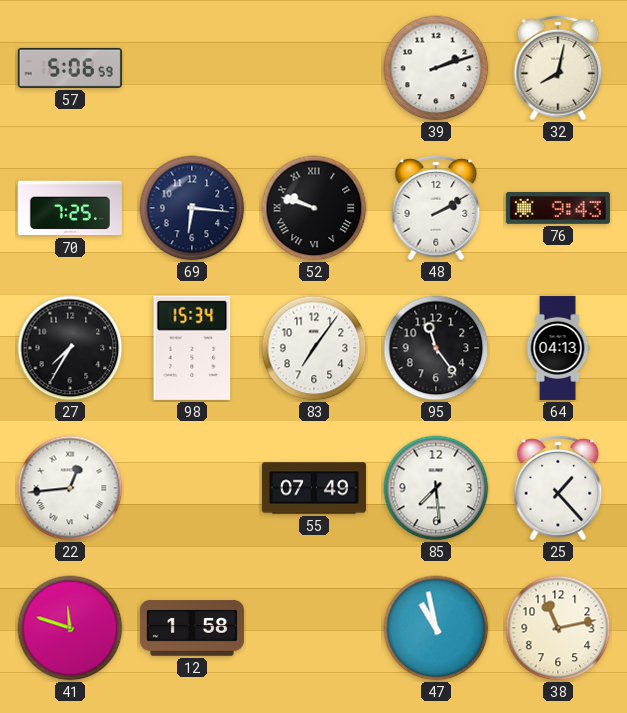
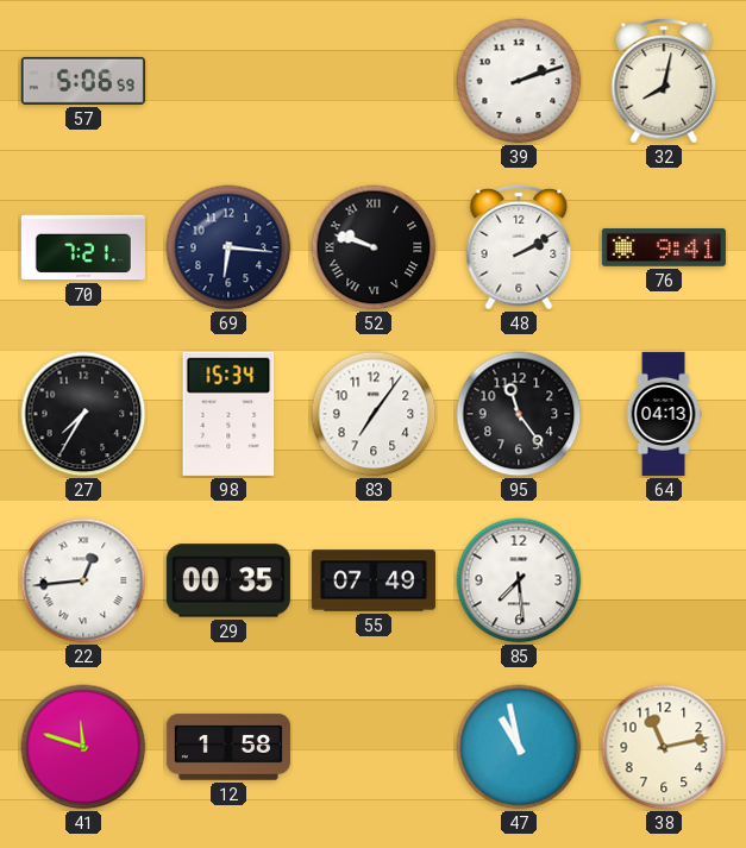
70: 7:25 -> 7:21 (83, 247)
76: 9:43 -> 9:41 (664, 247)
29: none -> 00:35 (228, 580)
25: 1:23 -> none (558, 488)
